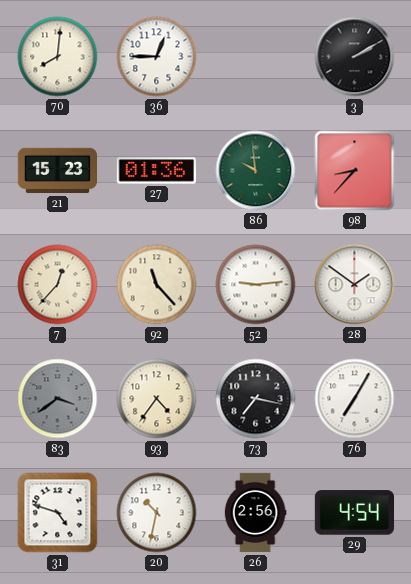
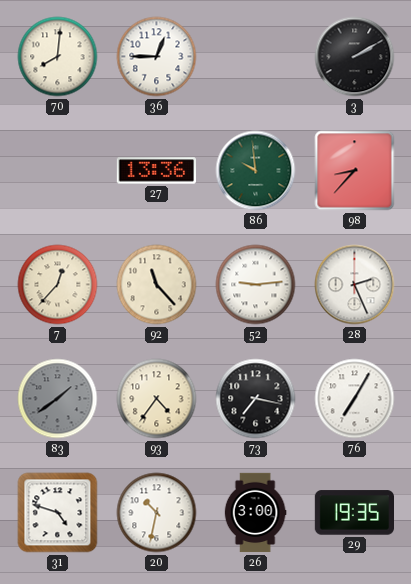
21: 15:23 -> none (57, 171)
27: 01:36 -> 13:36 (156, 171)
28: 1:51 -> 2:26 (355, 285)
83: 3:39 -> 1:39 (58, 399)
26: 2:56 -> 3:00 (255, 513)
29: 4:54 -> 19:35 (354, 513)
